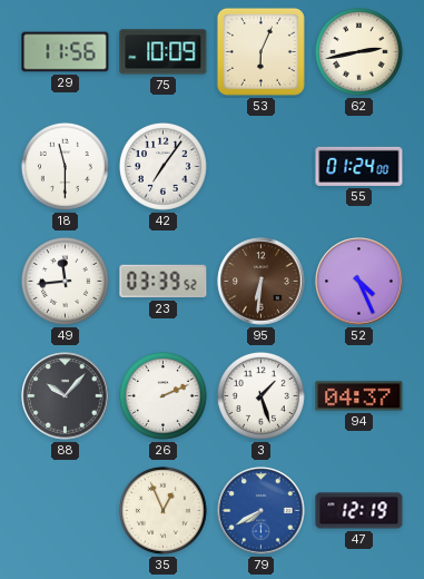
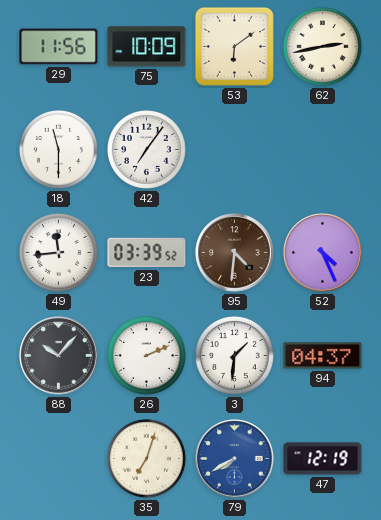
53: 6:04 -> 6:09 (234, 46)
55: 01:24 -> none (359, 166)
95: 6:31 -> 4:31 (235, 253)
3: 1:27 -> 1:31 (234, 355)
35: 12:56 -> 7:03 (146, 458)
